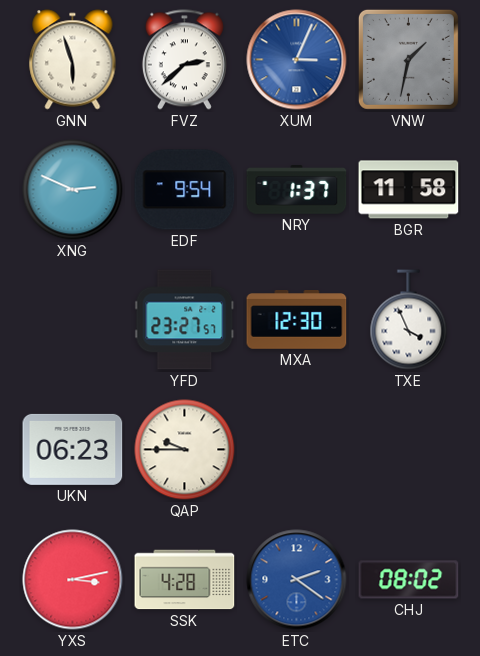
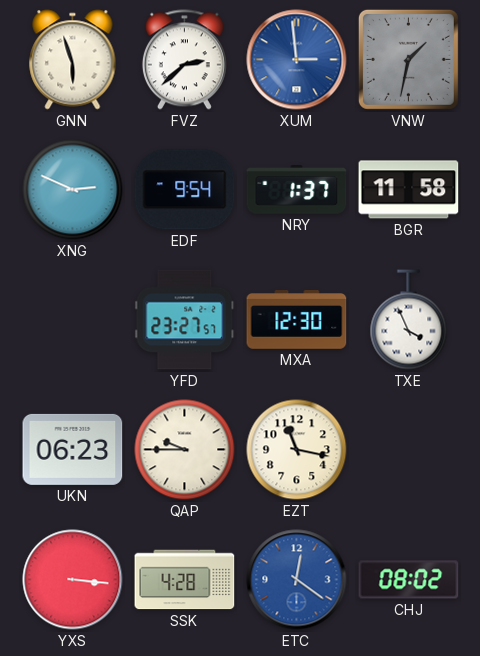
XUM: 3:04 -> 2:59 (297, 60)
EZT: none -> 11:17 (297, 450)
YXS: 3:13 -> 3:16 (73, 580)
ETC: 2:21 -> 12:21 (297, 580)
